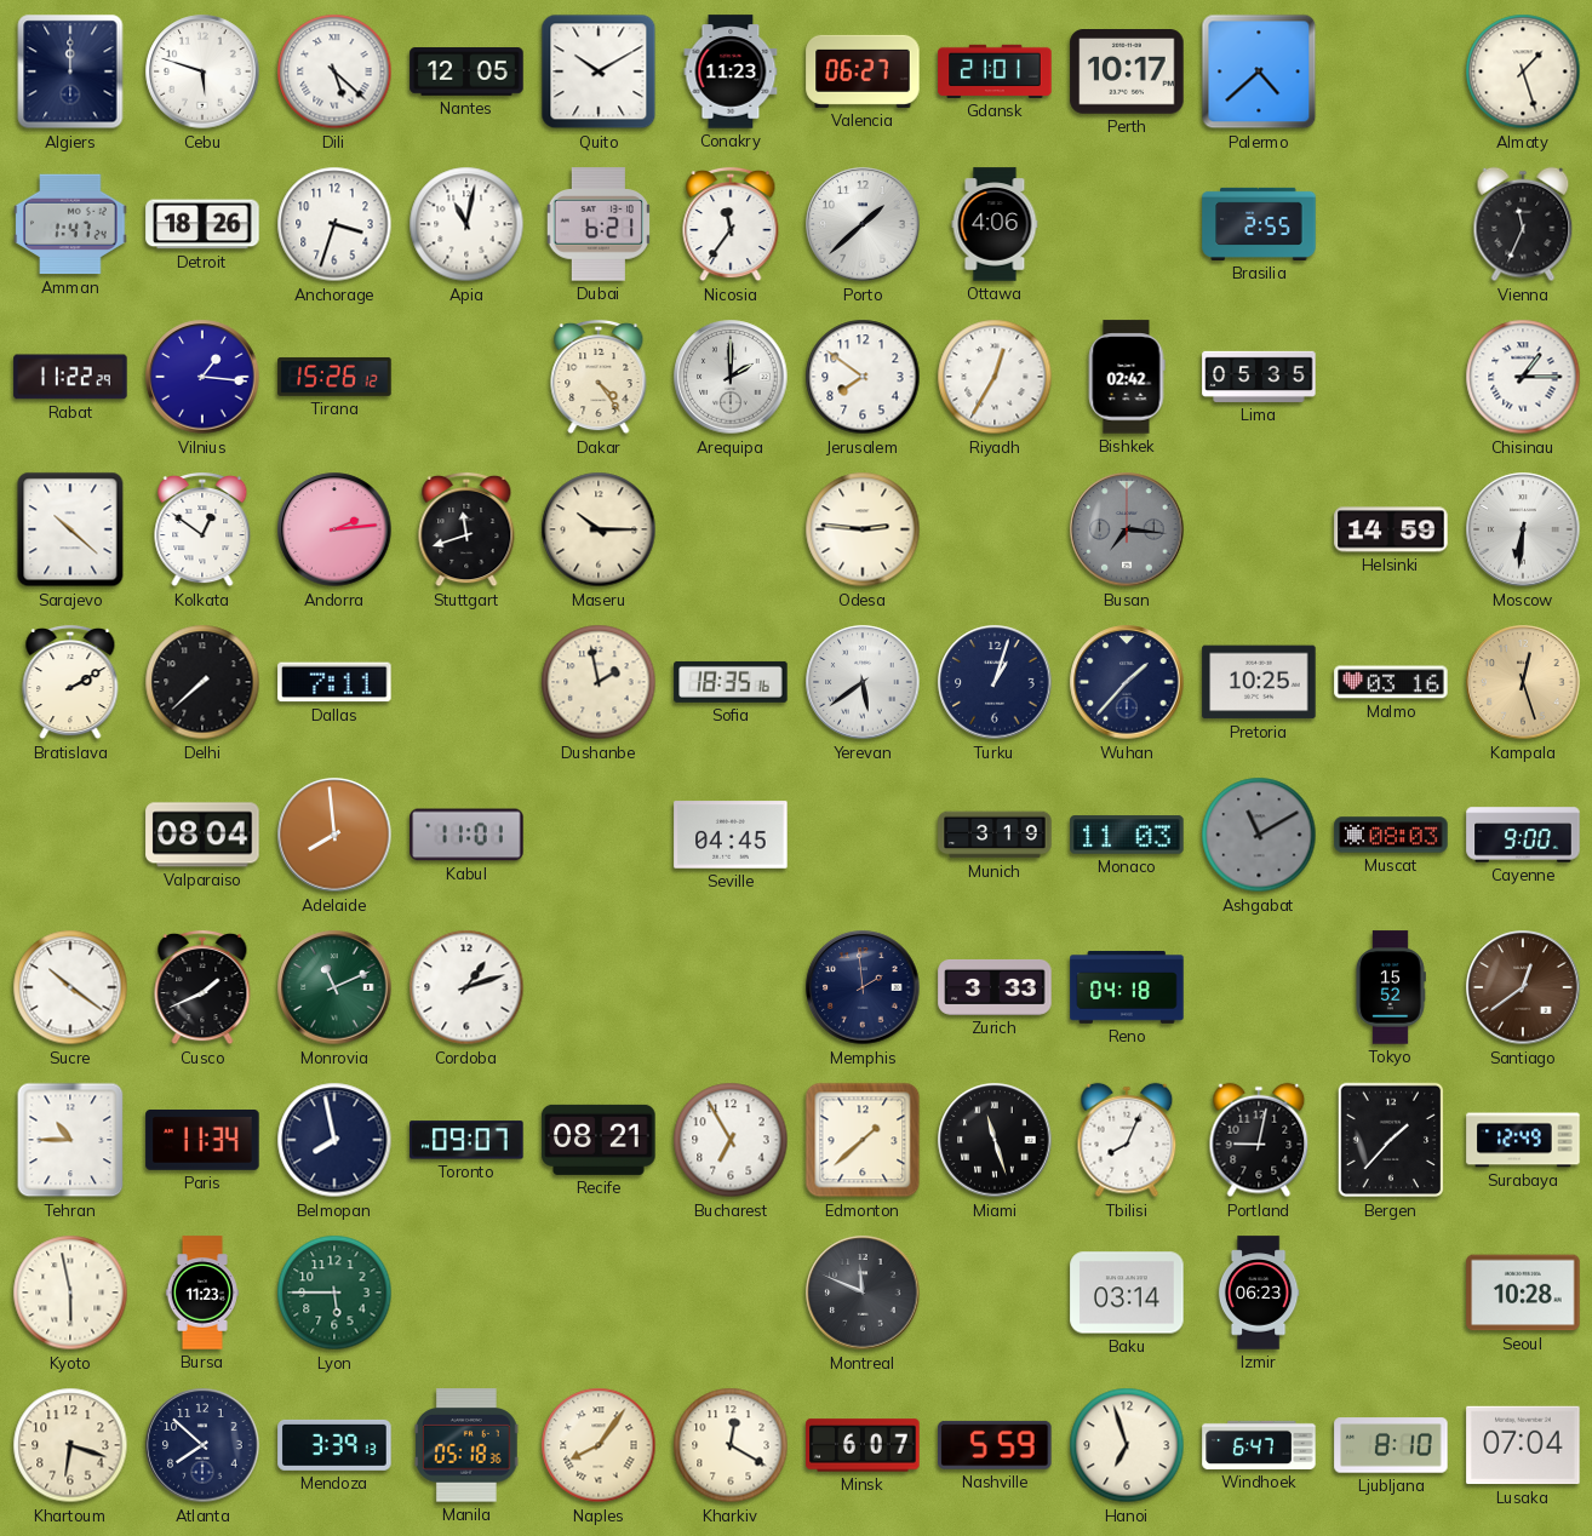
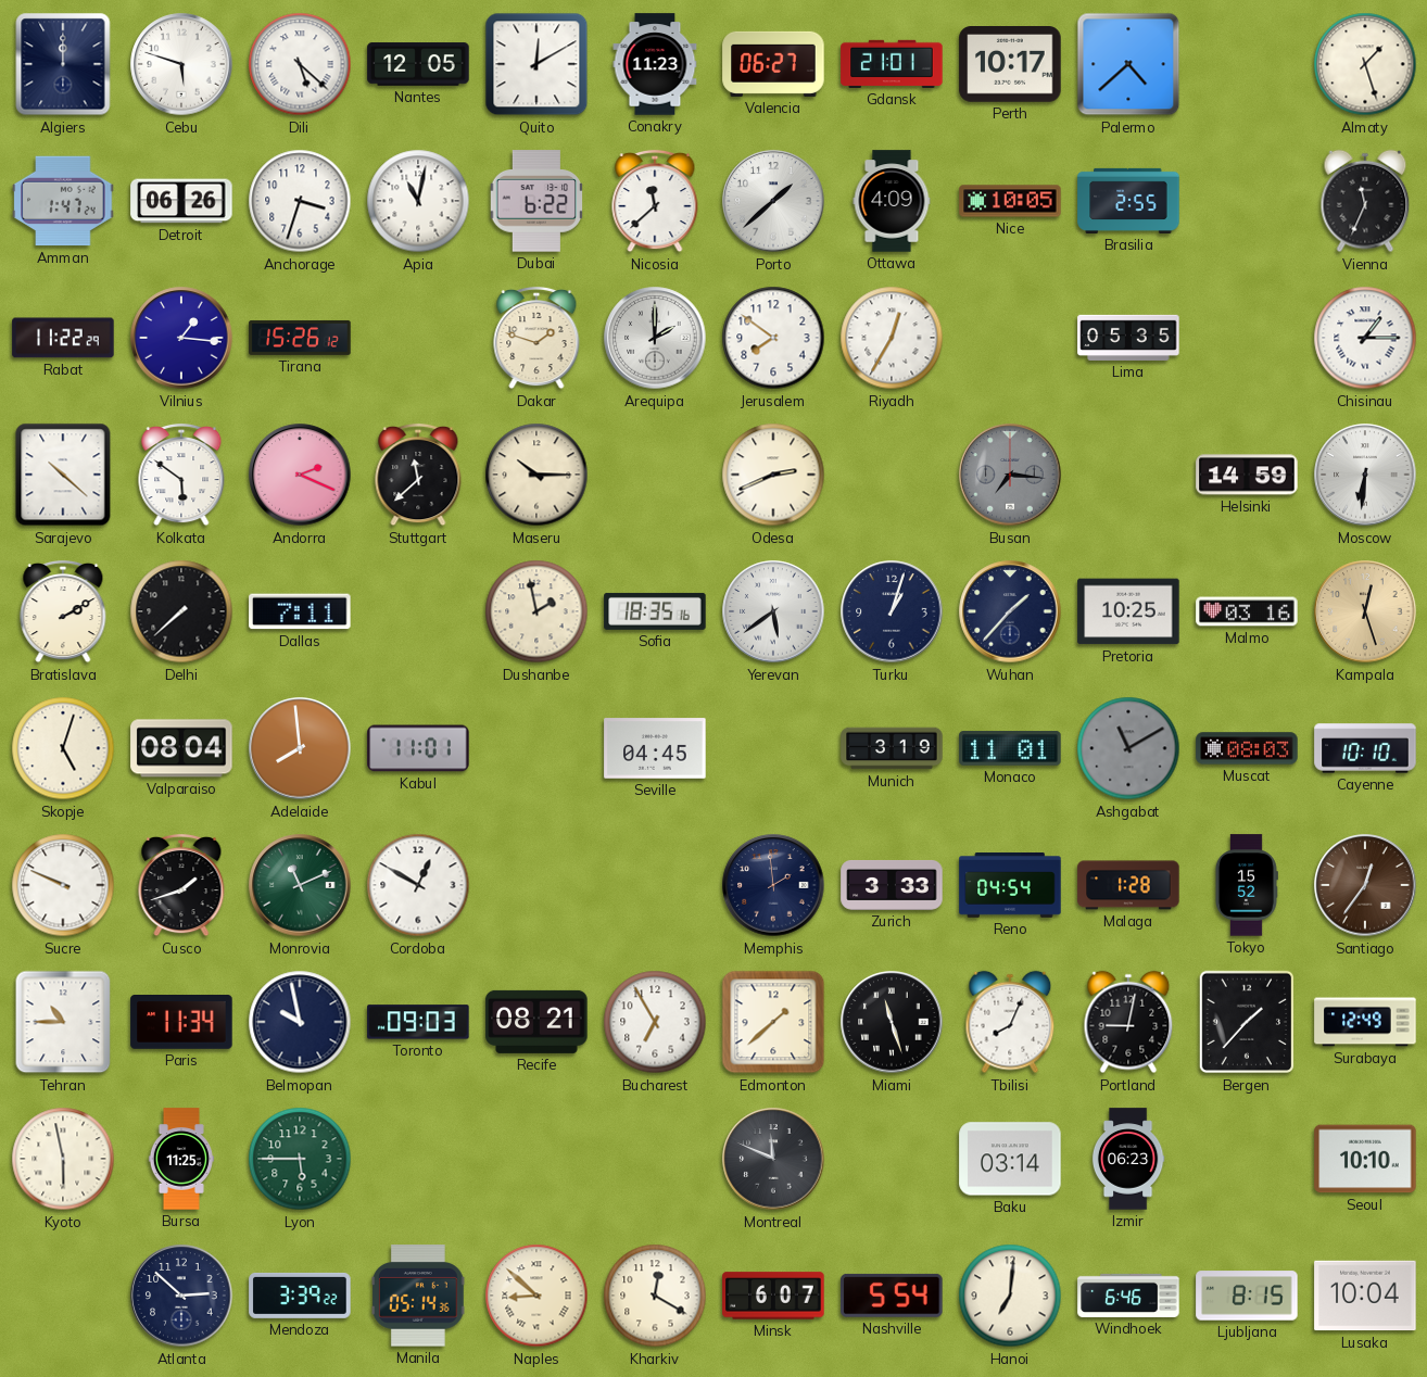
Quito: 10:10 -> 12:10 (536, 64)
Detroit: 18:26 -> 06:26 (181, 201)
Dubai: 6:21 -> 6:22 (536, 201)
Nicosia: 11:36 -> 11:38 (655, 201)
Ottawa: 4:06 -> 4:09 (892, 201)
Nice: none -> 10:05 (1010, 201)
Dakar: 4:24 -> 1:48 (536, 338)
Bishkek: 02:42 -> none (1127, 377)
Kolkata: 12:51 -> 5:51 (181, 475)
Andorra: 2:14 -> 2:19 (300, 475)
Stuttgart: 11:42 -> 11:38 (418, 475)
Odesa: 2:46 -> 2:41 (773, 475)
Skopje: none -> 5:03 (63, 748)
Monaco: 11:03 -> 11:01 (1010, 748)
Cayenne: 9:00 -> 10:10 (1365, 748)
Sucre: 10:21 -> 9:49 (63, 885)
Cusco: 1:41 -> 1:42 (181, 885)
Cordoba: 1:12 -> 12:50 (418, 885)
Reno: 04:18 -> 04:54 (1010, 886)
Malaga: none -> 1:28 (1128, 885)
Santiago: 12:39 -> 12:36 (1365, 885)
Belmopan: 7:58 -> 9:58 (300, 1022)
Toronto: 09:07 -> 09:03 (418, 1022)
Bursa: 11:23 -> 11:25 (181, 1159)
Seoul: 10:28 -> 10:10 (1365, 1159)
Khartoum: 6:18 -> none (70, 1445)
Atlanta: 7:52 -> 2:52 (181, 1296)
Mendoza: 3:39:13 -> 3:39:22 (300, 1296)
Manila: 05:18 -> 05:14 (419, 1296)
Naples: 8:06 -> 8:52 (536, 1296)
Nashville: 5:59 -> 5:54 (892, 1296)
Hanoi: 6:57 -> 7:01 (1010, 1296)
Windhoek: 6:47 -> 6:46 (1128, 1296)
Ljubljana: 8:10 -> 8:15 (1247, 1296)
Lusaka: 07:04 -> 10:04 (1365, 1296)
